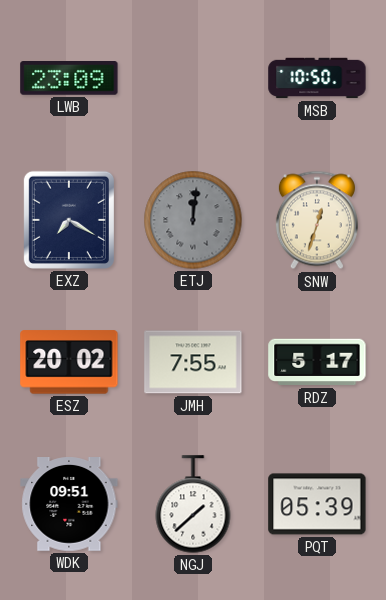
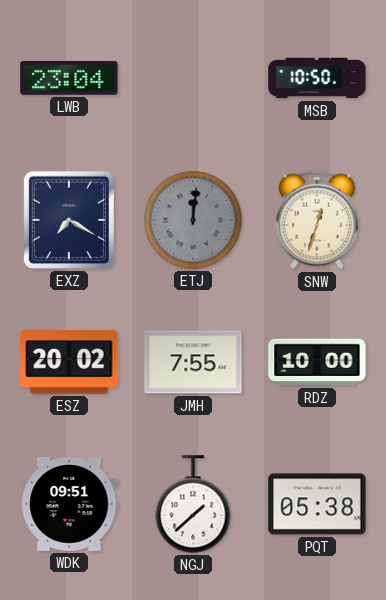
LWB: 23:09 -> 23:04 (69, 79)
RDZ: 5:17 -> 10:00 (317, 362)
PQT: 05:39 -> 05:38 (317, 504)
